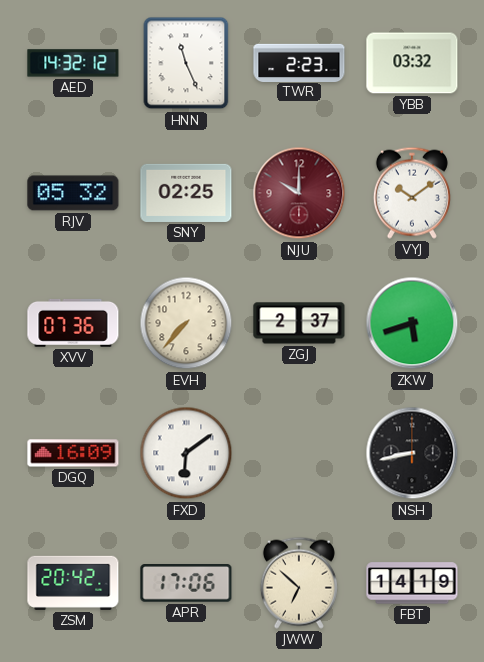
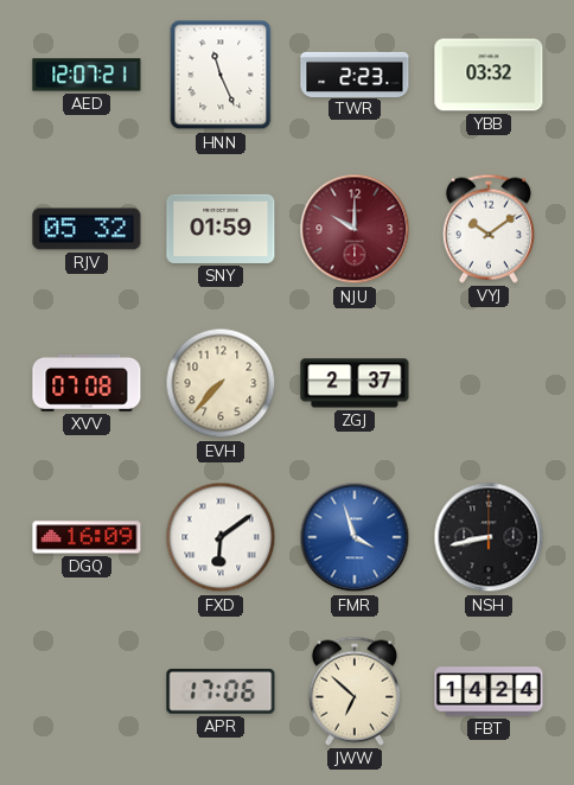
AED: 14:32 -> 12:07 (87, 75)
SNY: 02:25 -> 01:59 (221, 229)
XVV: 07:36 -> 07:08 (87, 383)
ZKW: 5:42 -> none (412, 323)
FMR: none -> 3:57 (355, 537)
ZSM: 20:42 -> none (73, 583)
FBT: 14:19 -> 14:24 (489, 691)
